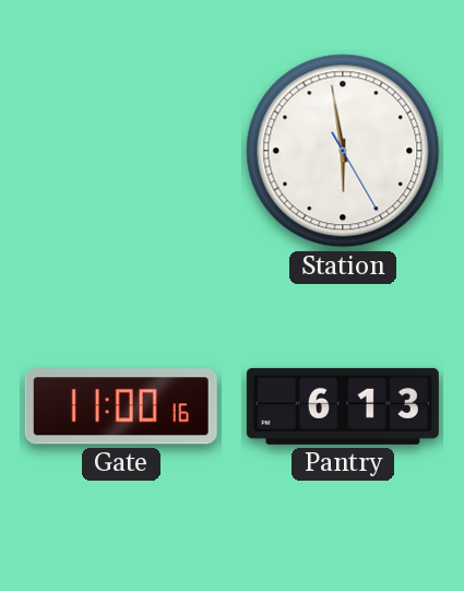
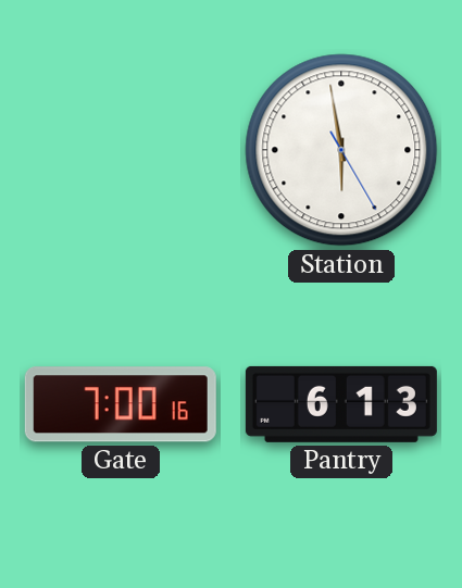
Gate: 11:00 -> 7:00 (121, 404)
